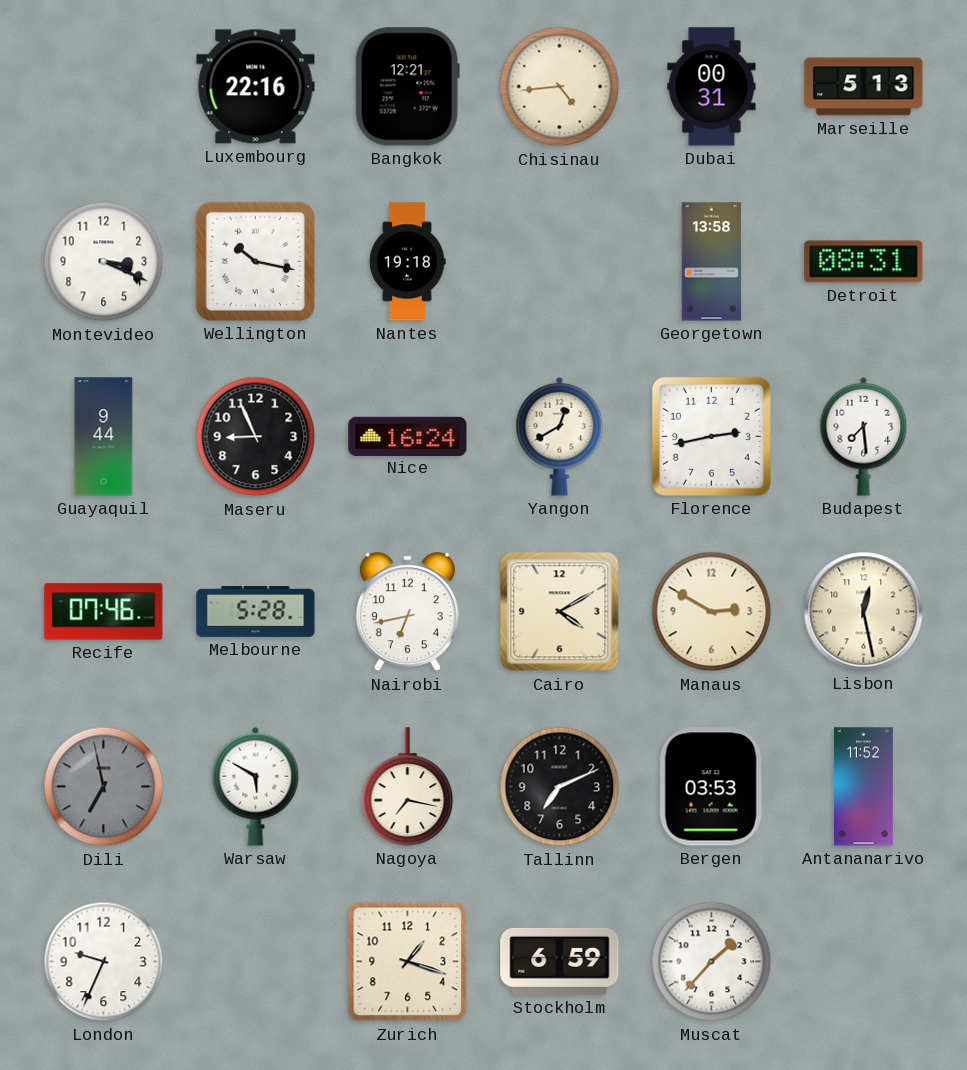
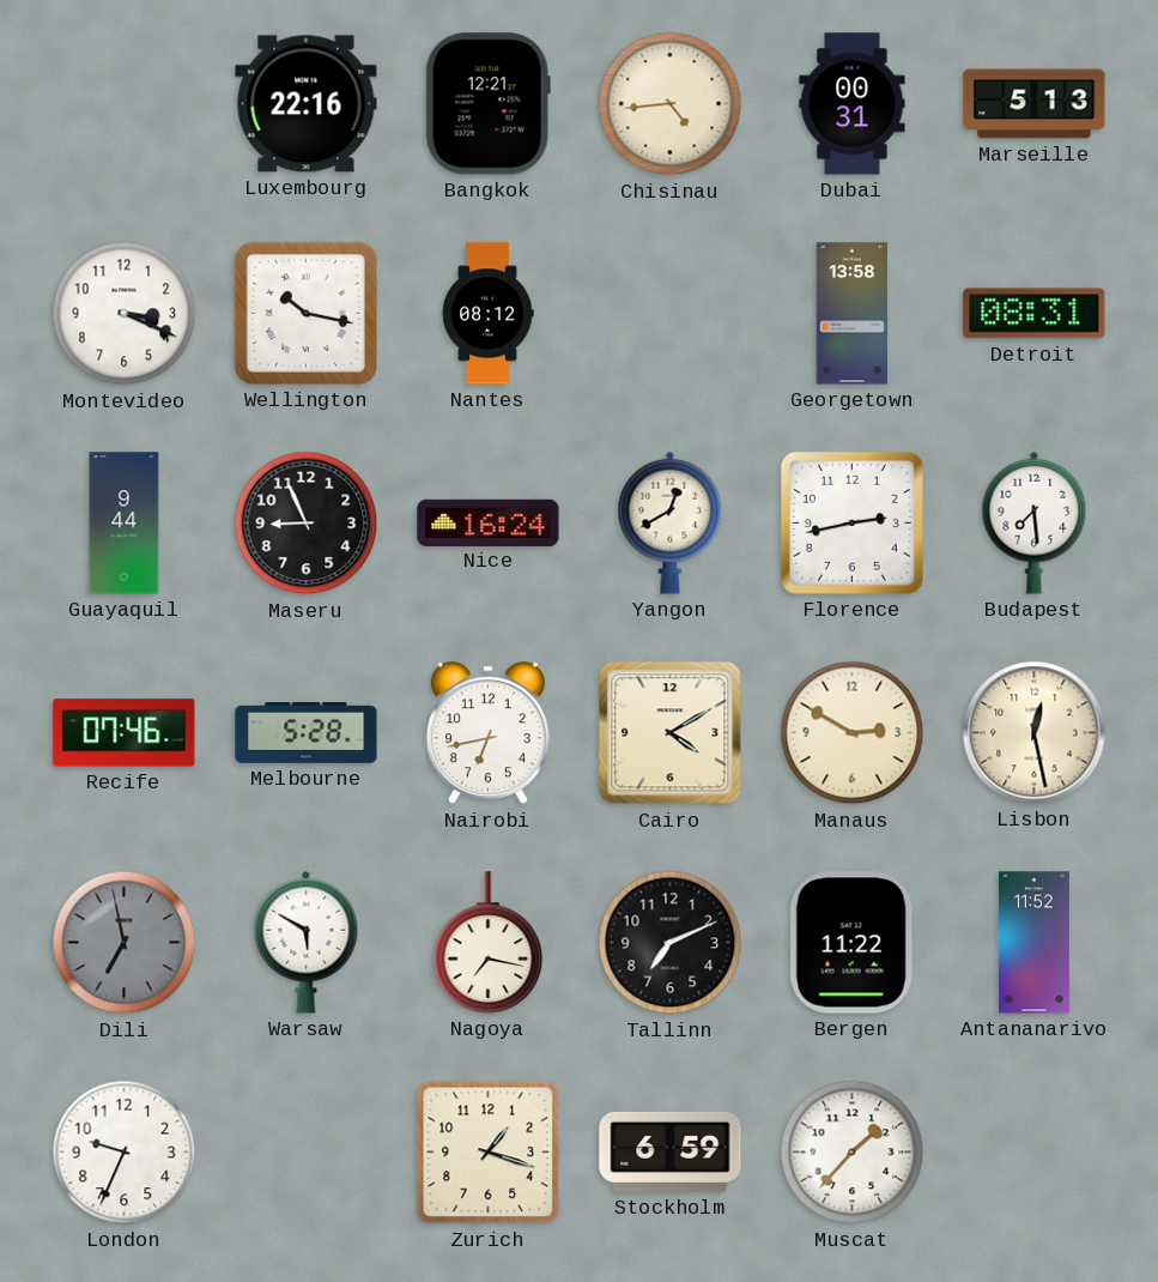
Nantes: 19:18 -> 08:12 (487, 314)
Bergen: 03:53 -> 11:22 (851, 943)
